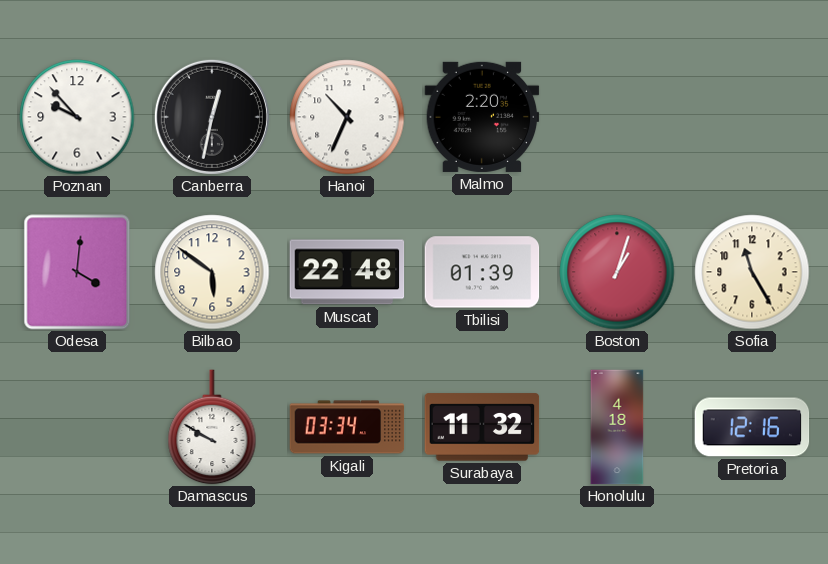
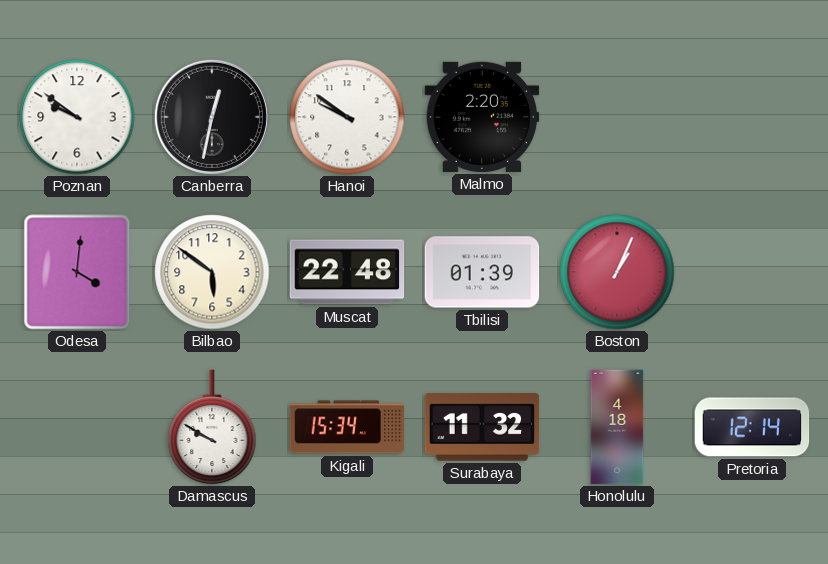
Poznan: 9:53 -> 9:51 (77, 117)
Hanoi: 10:34 -> 9:51 (347, 117)
Boston: 1:03 -> 1:04 (617, 272)
Sofia: 11:25 -> none (752, 272)
Kigali: 03:34 -> 15:34 (347, 427)
Pretoria: 12:16 -> 12:14 (752, 427)
